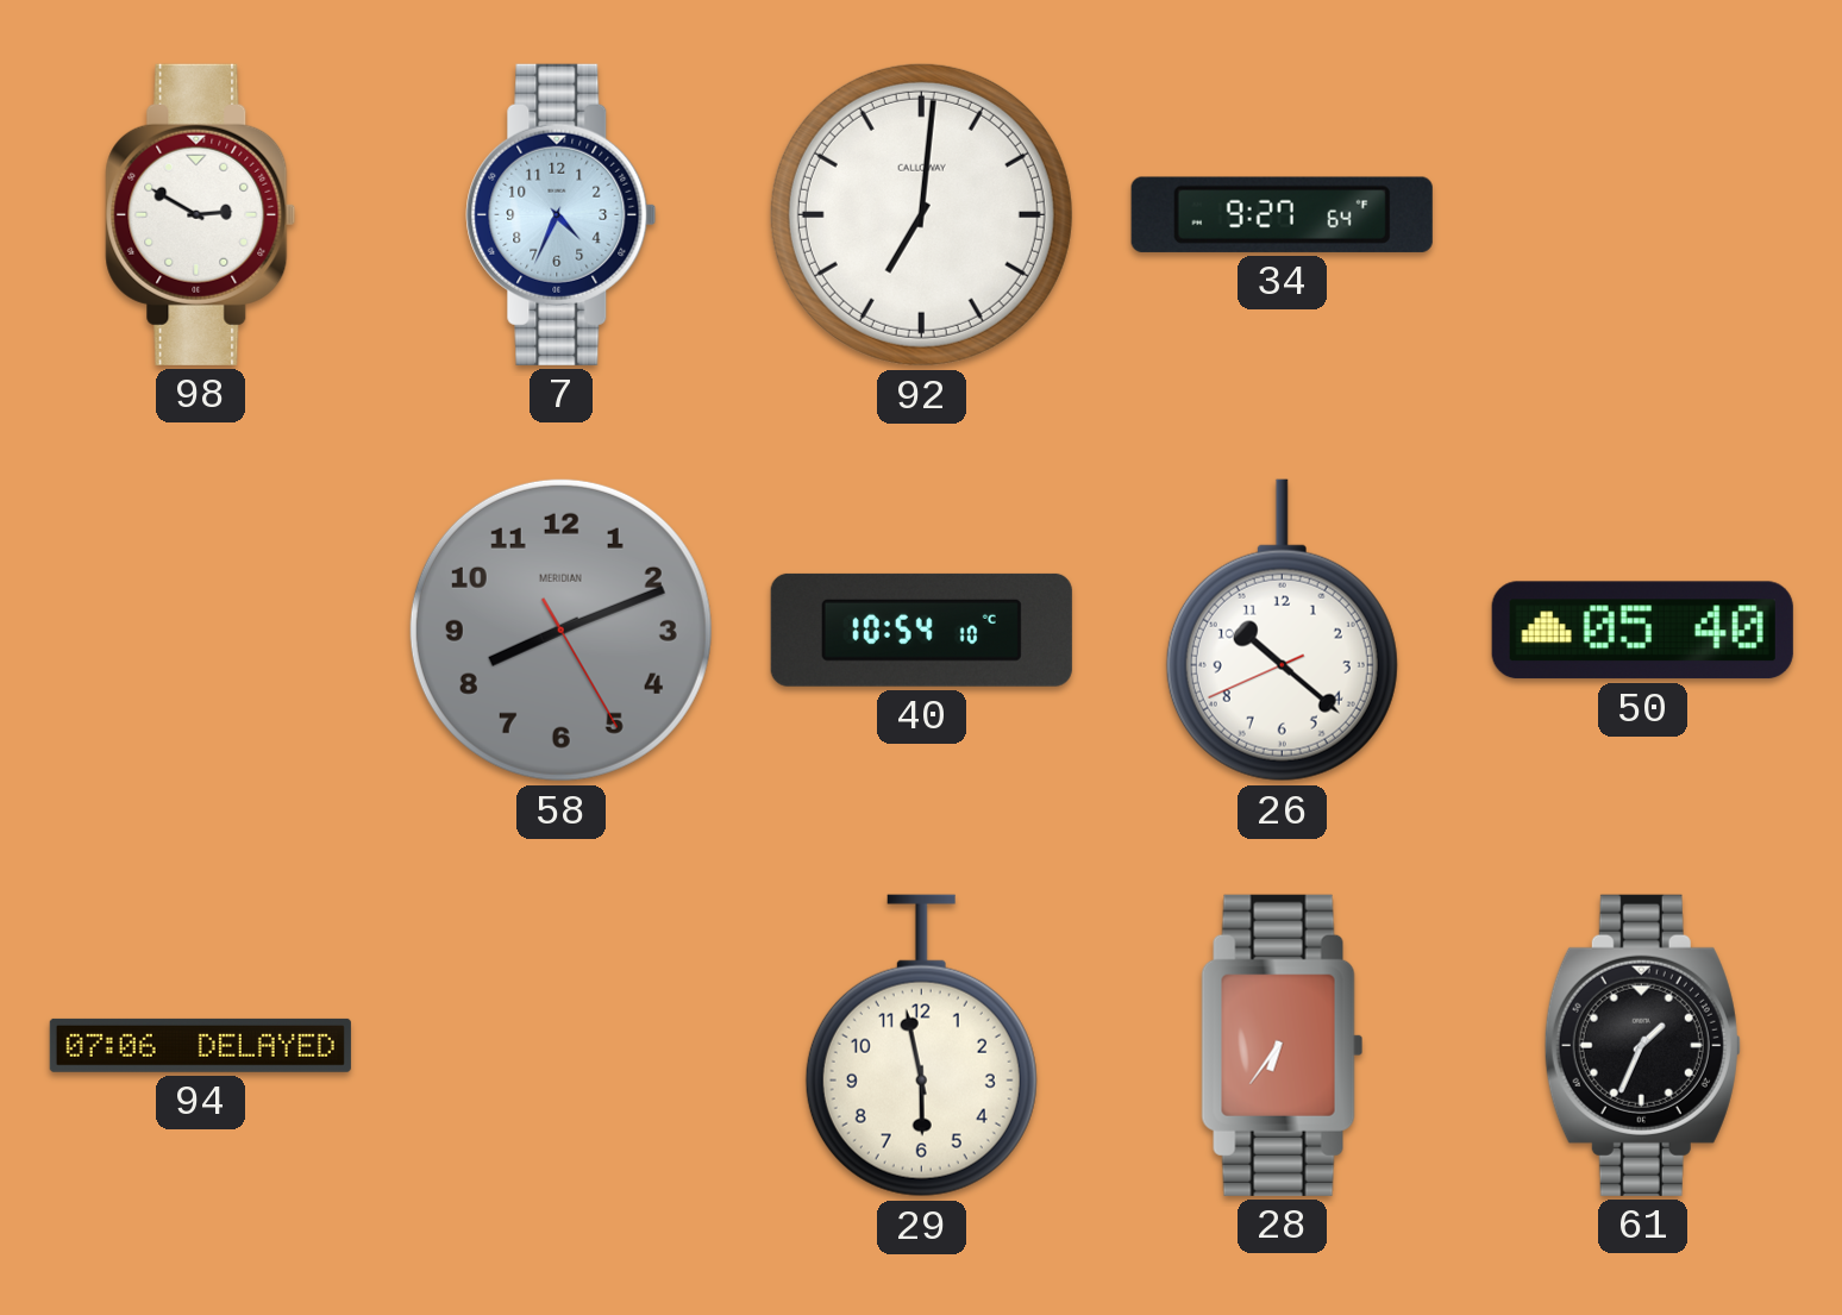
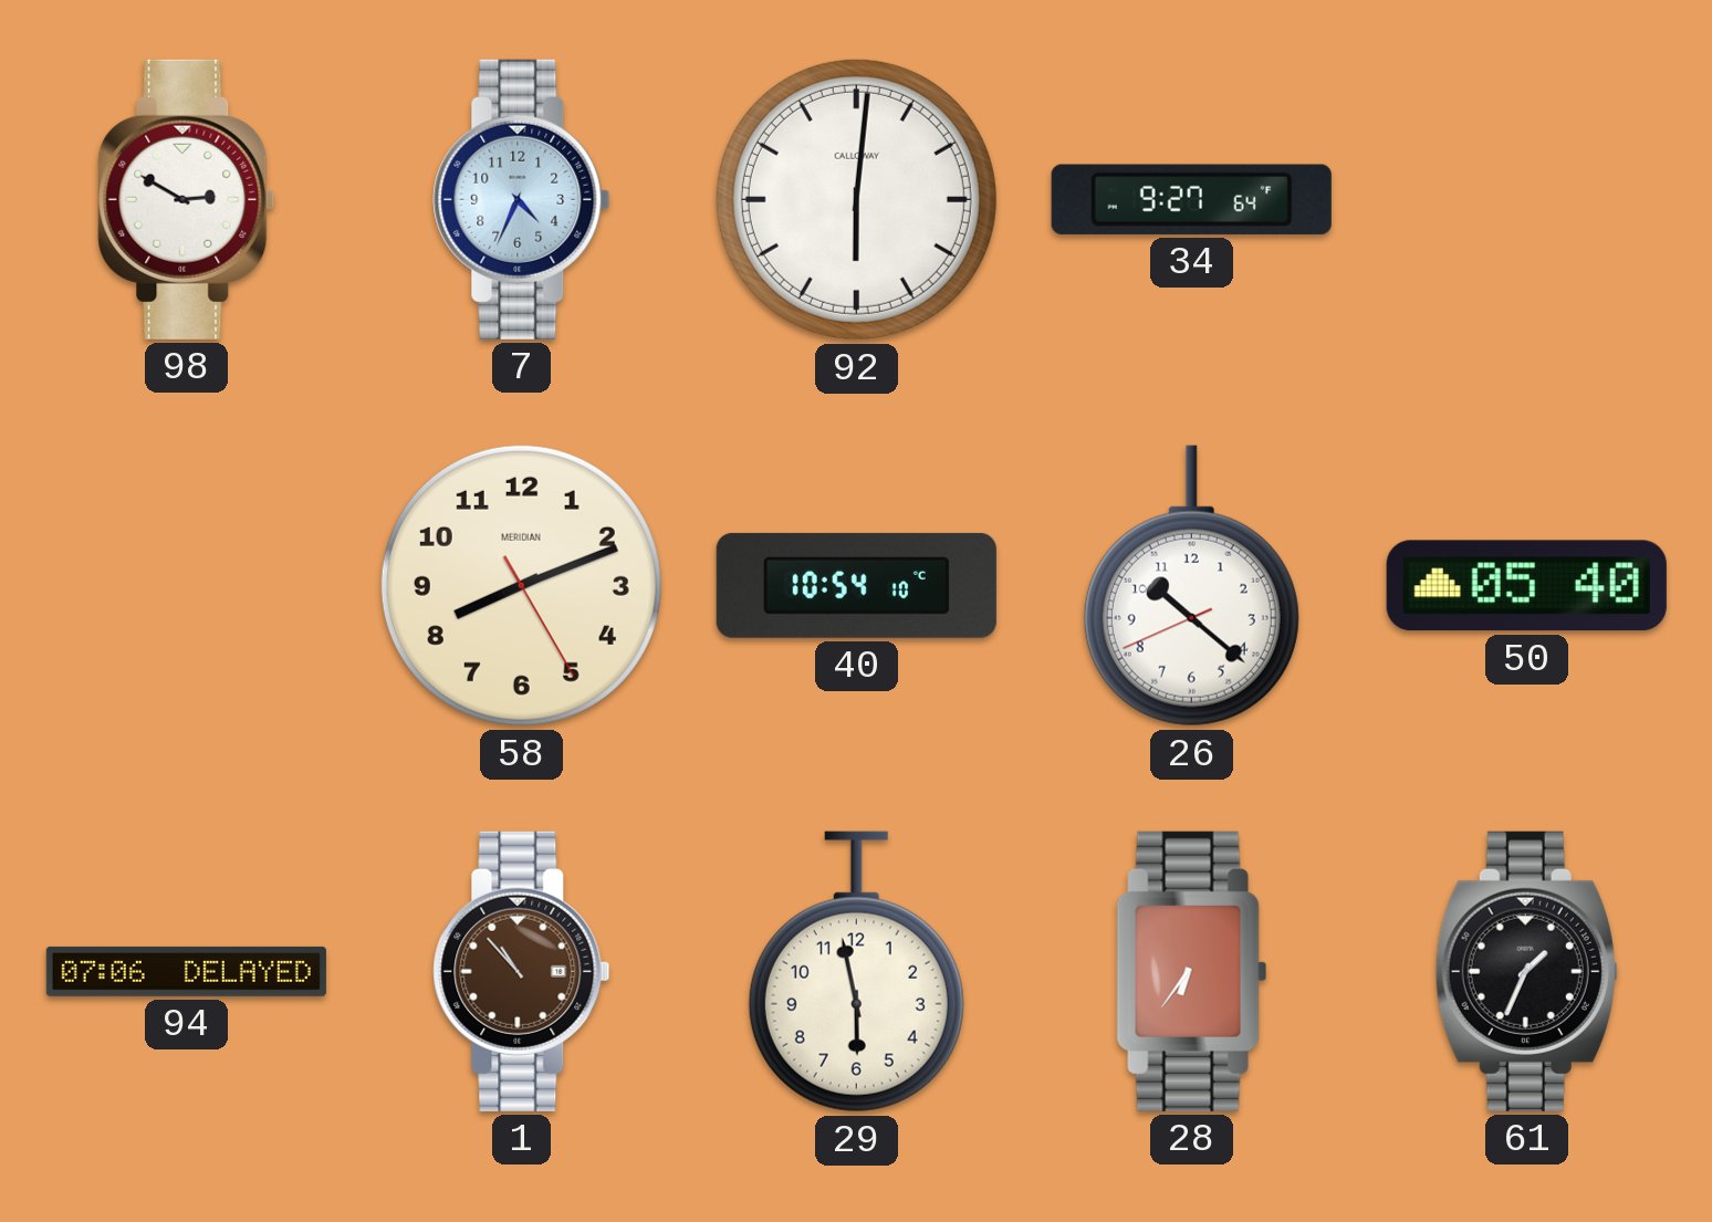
92: 7:01 -> 6:01 (856, 199)
58 dial: grey -> cream (521, 585)
1: none -> 10:53 (522, 971)
